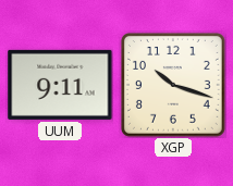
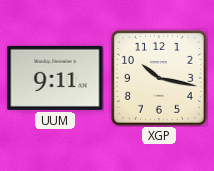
XGP: 10:18 -> 10:17 (159, 78)
